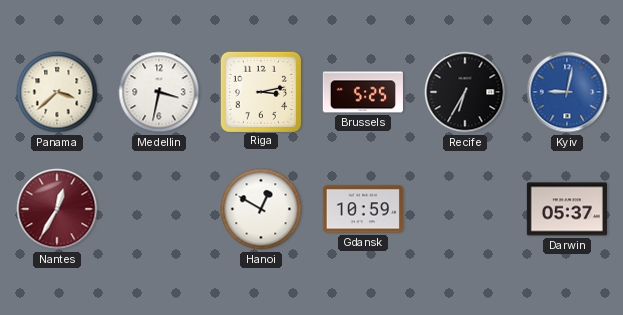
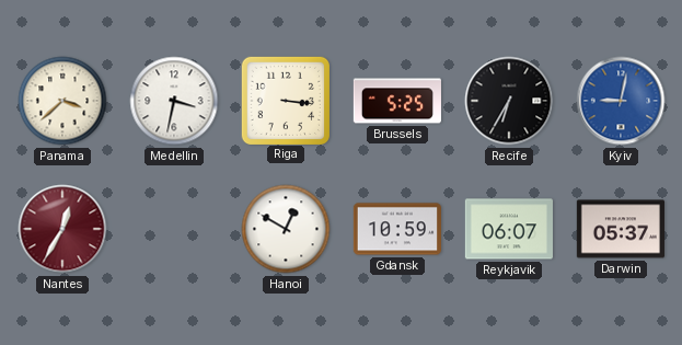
Riga: 3:13 -> 3:16 (285, 100)
Reykjavik: none -> 06:07 (509, 229)
